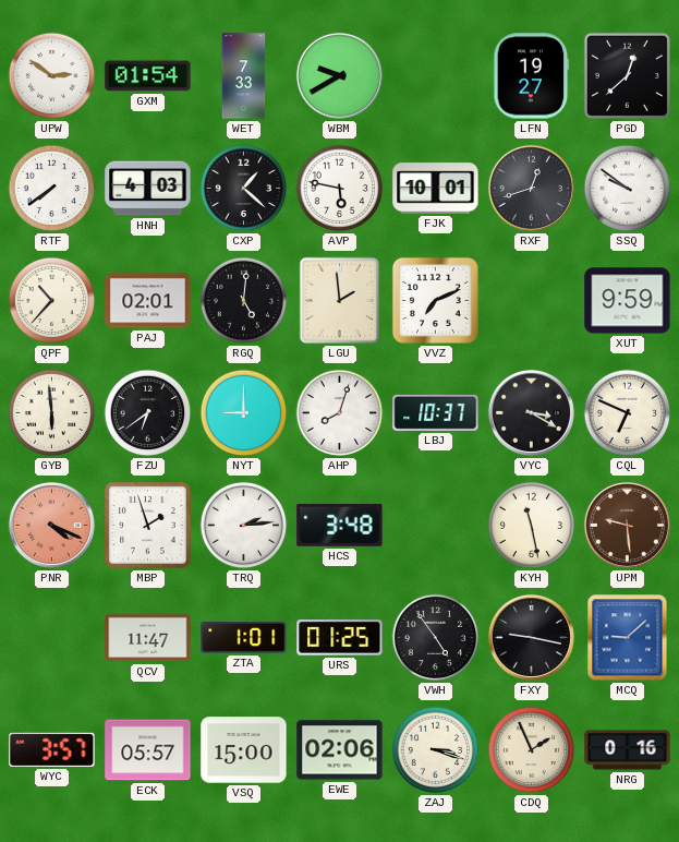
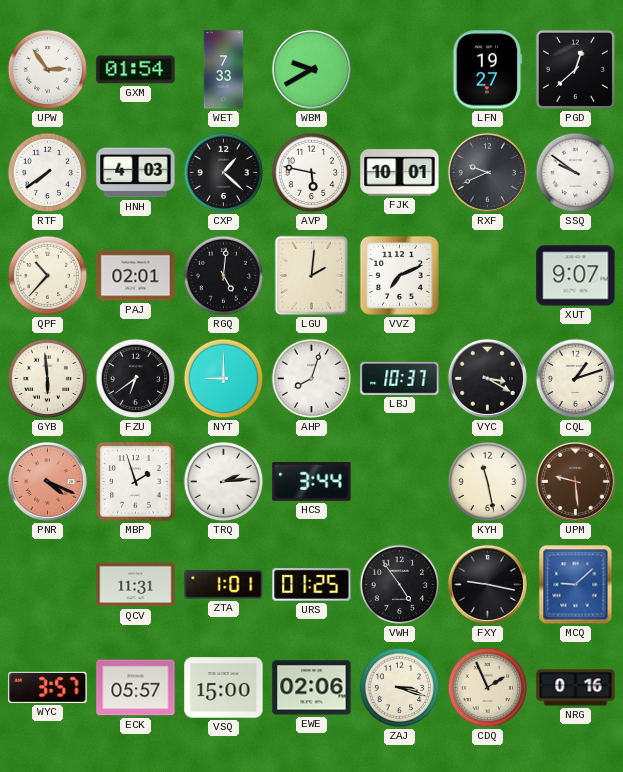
UPW: 2:51 -> 2:54 (48, 70)
RXF: 12:42 -> 9:41 (487, 172)
LGU: 1:59 -> 2:01 (312, 276)
XUT: 9:59 -> 9:07 (576, 276)
CQL: 6:49 -> 1:12 (576, 379)
HCS: 3:48 -> 3:44 (312, 481)
QCV: 11:47 -> 11:31 (136, 585)
